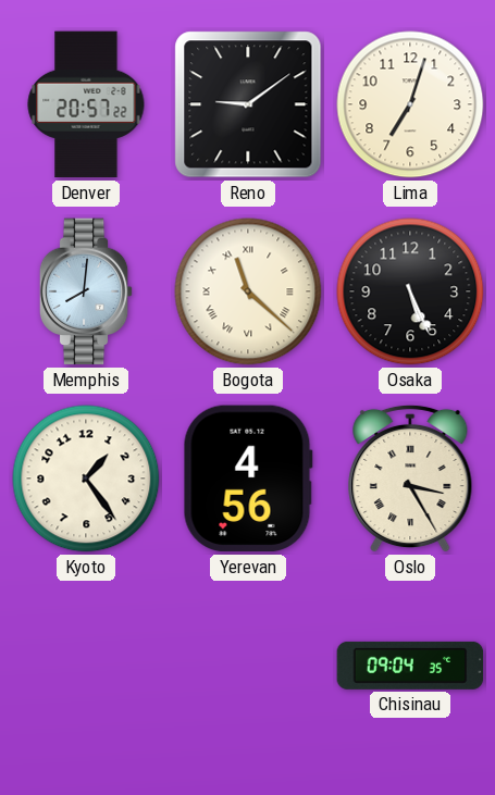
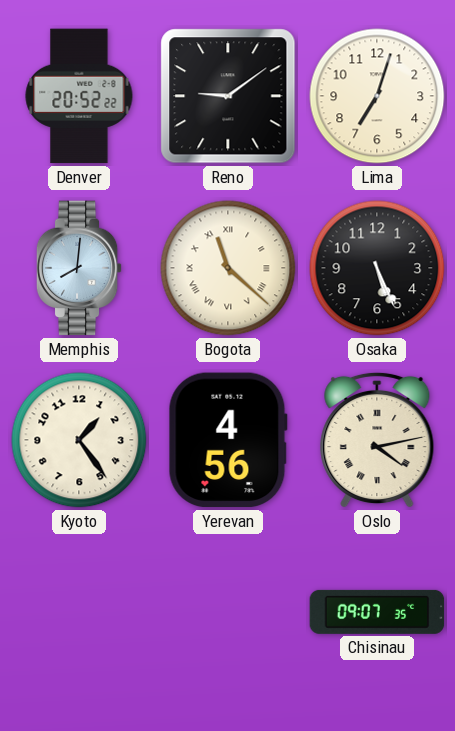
Denver: 20:57 -> 20:52 (79, 96)
Oslo: 3:25 -> 4:13 (377, 440)
Chisinau: 09:04 -> 09:07 (377, 612)
